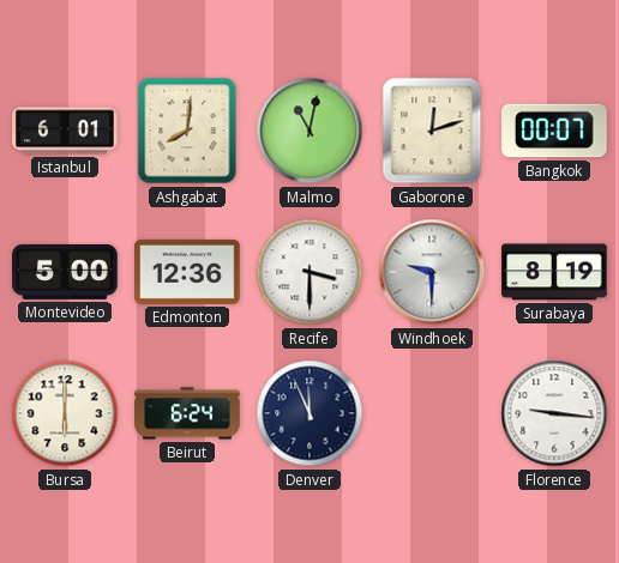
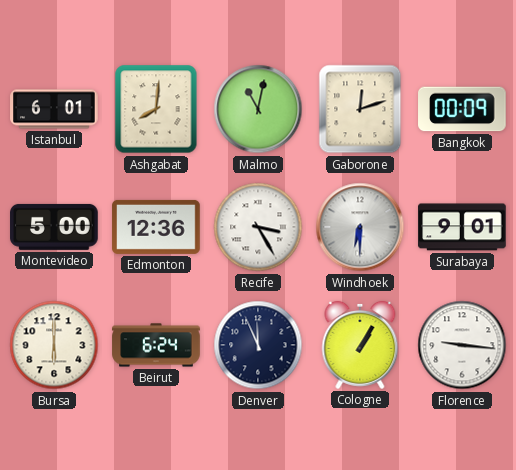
Bangkok: 00:07 -> 00:09 (462, 109)
Recife: 3:30 -> 3:25 (258, 227)
Windhoek: 9:30 -> 6:30 (360, 227)
Surabaya: 8:19 -> 9:01 (462, 227)
Cologne: none -> 1:05 (360, 345)
